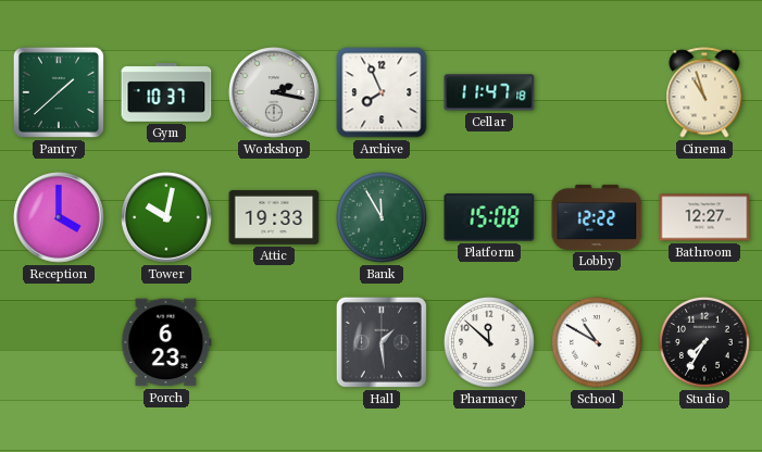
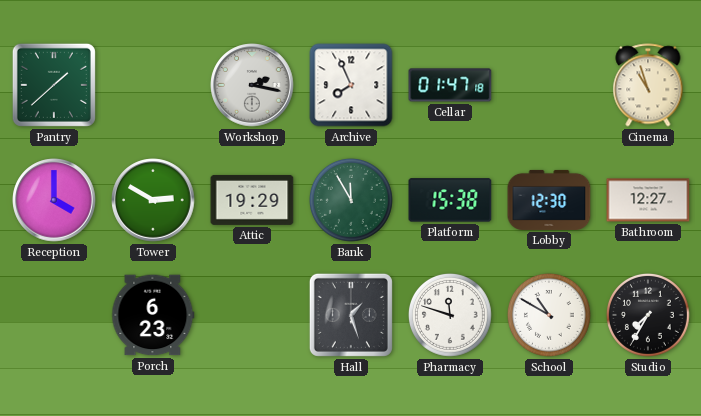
Gym: 10:37 -> none (166, 93)
Cellar: 11:47 -> 01:47 (450, 85)
Tower: 10:02 -> 2:50 (153, 200)
Attic: 19:33 -> 19:29 (252, 200)
Platform: 15:08 -> 15:38 (450, 200)
Lobby: 12:22 -> 12:30 (549, 200)
Hall: 1:29 -> 1:27 (351, 315)
Pharmacy: 11:52 -> 11:48 (450, 315)
